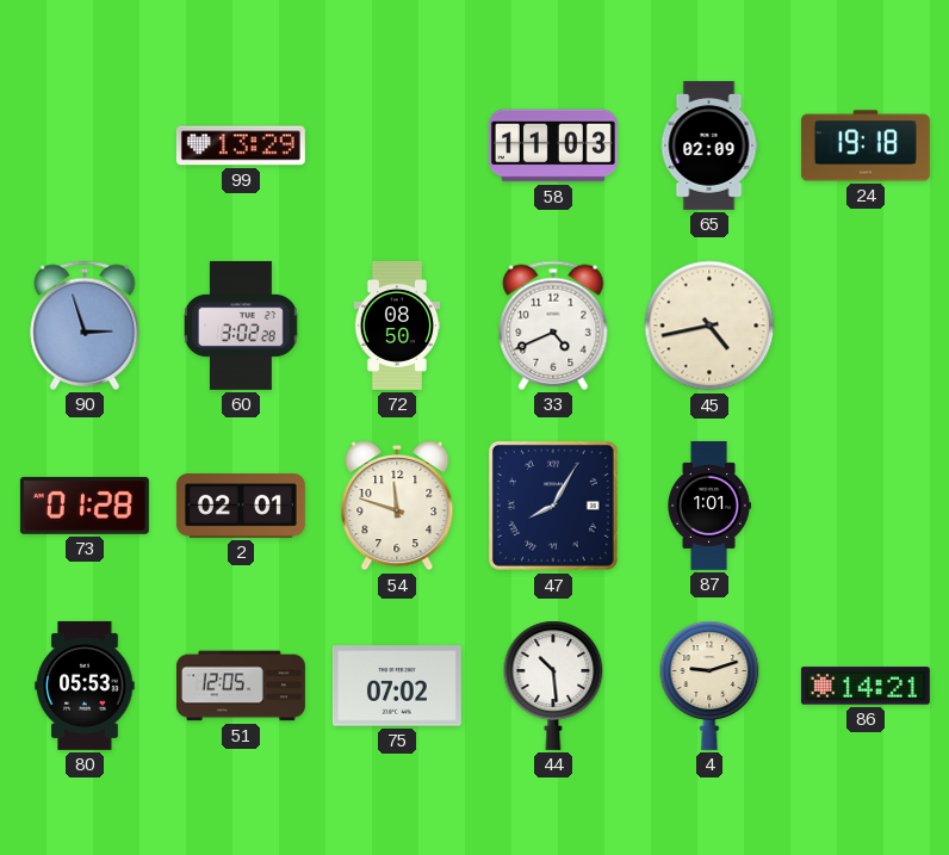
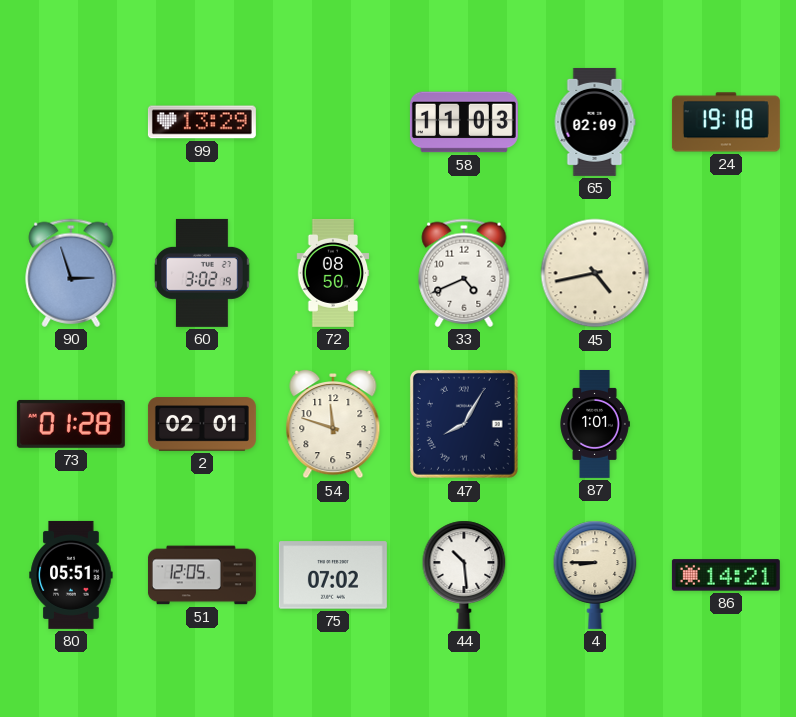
60: 3:02:28 -> 3:02:19 (203, 273)
80: 05:53 -> 05:51 (71, 575)
4: 9:12 -> 8:45 (595, 575)
